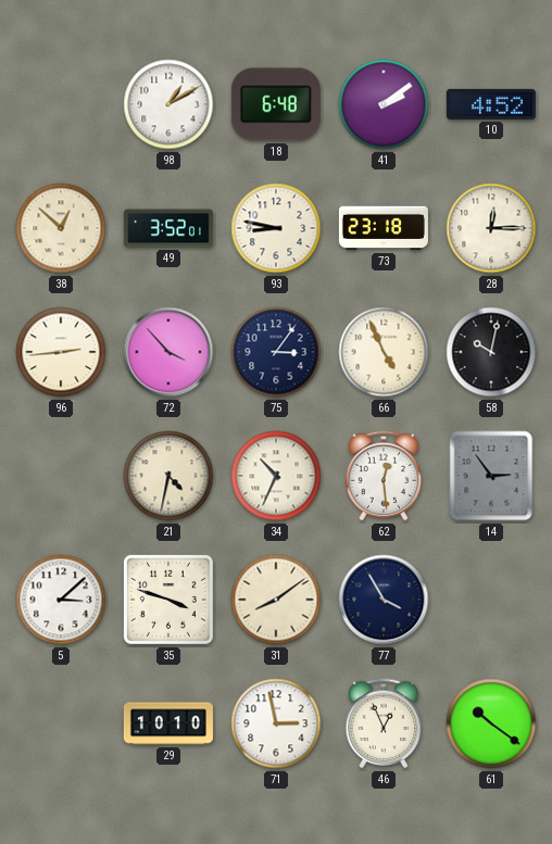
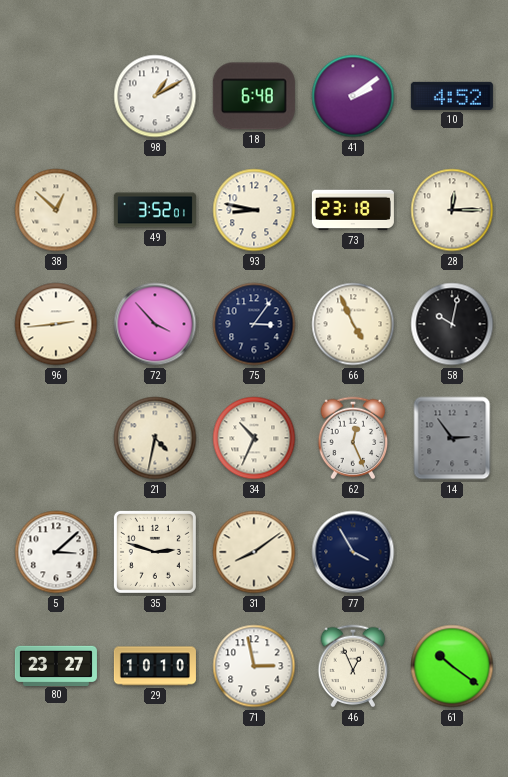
62: 12:29 -> 12:26 (353, 438)
35: 3:48 -> 2:48 (155, 552)
80: none -> 23:27 (56, 665)
